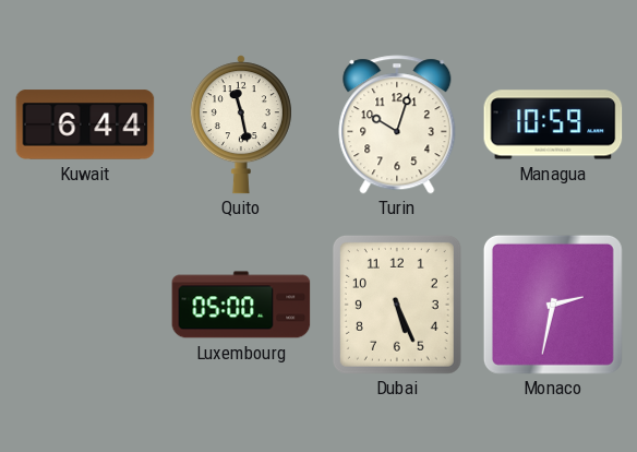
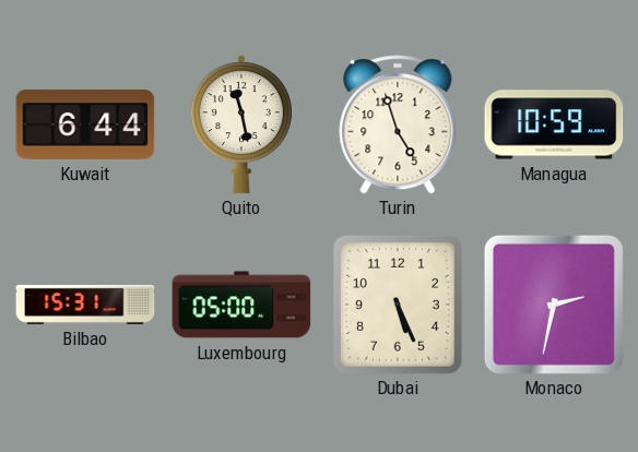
Turin: 10:03 -> 4:57 (398, 124)
Bilbao: none -> 15:31 (85, 305)
